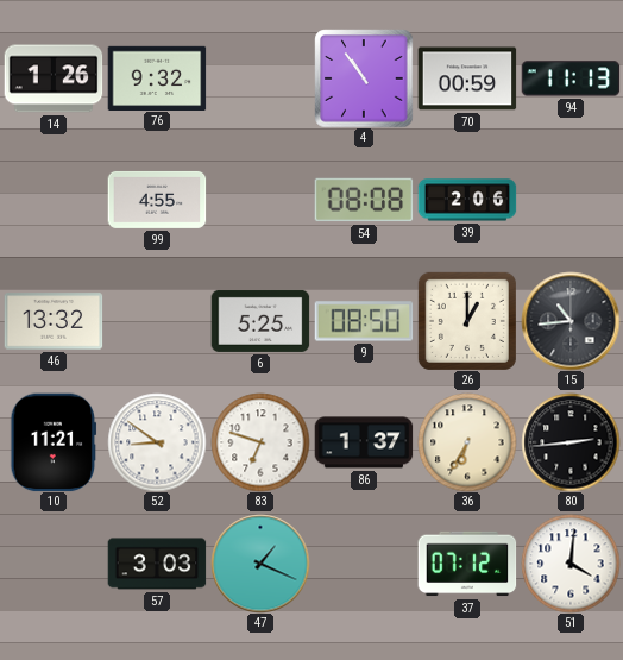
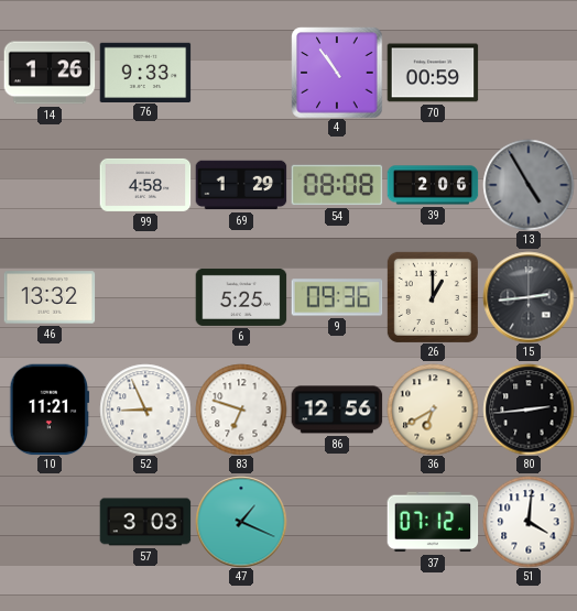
76: 9:32 -> 9:33 (145, 72)
94: 11:13 -> none (571, 78)
99: 4:55 -> 4:58 (145, 185)
69: none -> 1:29 (241, 185)
13: none -> 4:55 (529, 185)
9: 08:50 -> 09:36 (337, 297)
15: 10:44 -> 2:44 (529, 297)
52: 8:51 -> 8:56 (145, 410)
86: 1:37 -> 12:56 (337, 410)
36: 6:35 -> 6:40 (433, 410)
